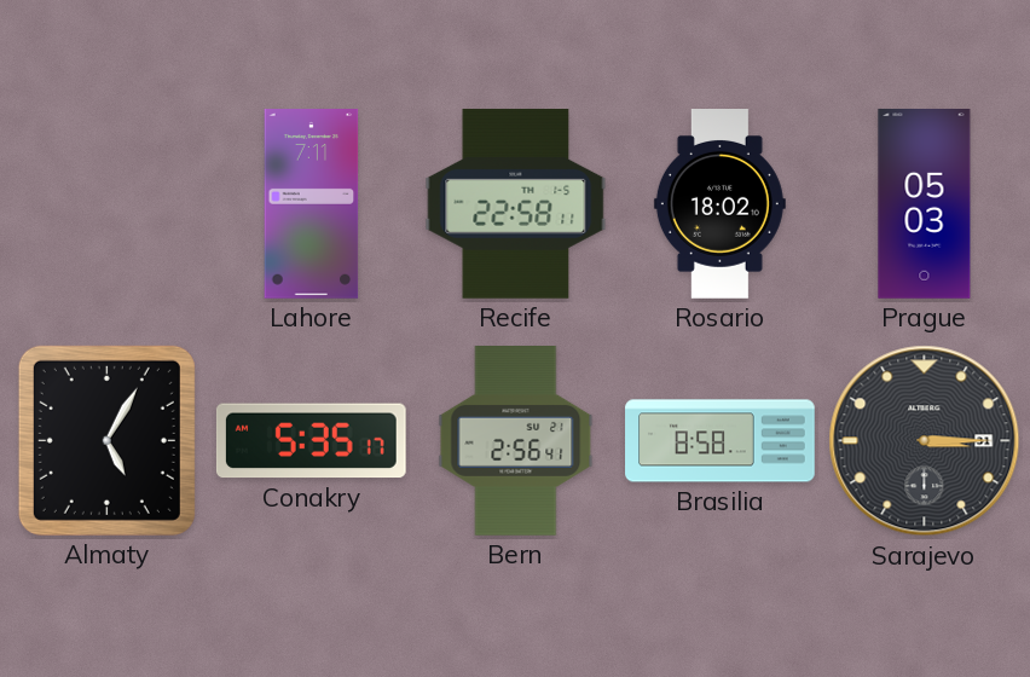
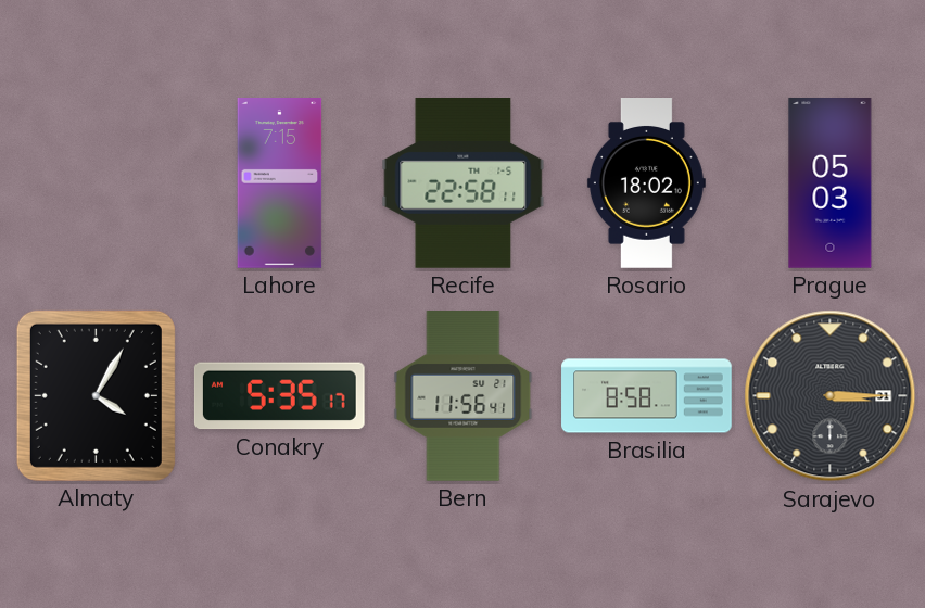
Lahore: 7:11 -> 7:15 (280, 183)
Almaty: 5:05 -> 4:05 (96, 395)
Bern: 2:56 -> 11:56 (464, 396)
